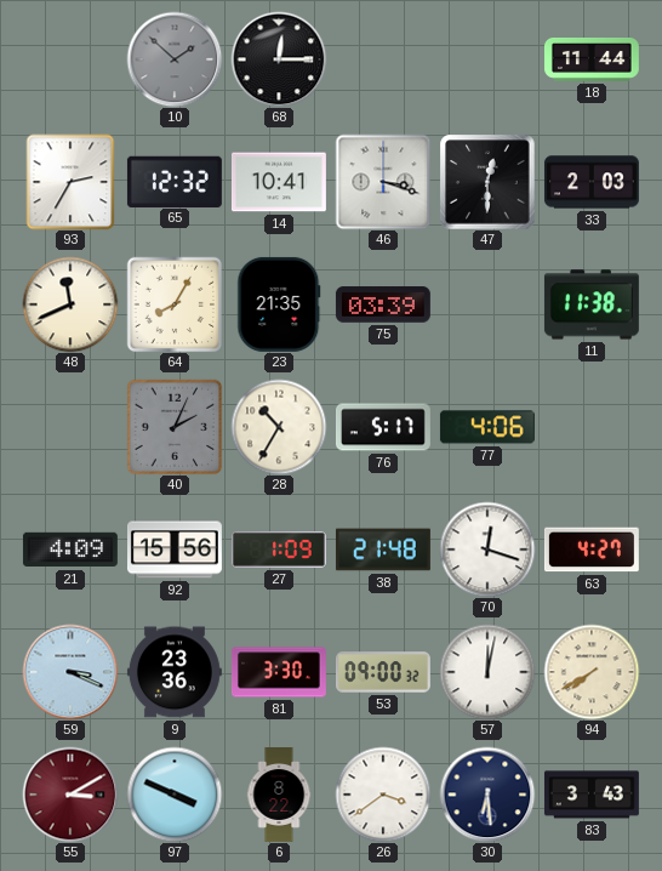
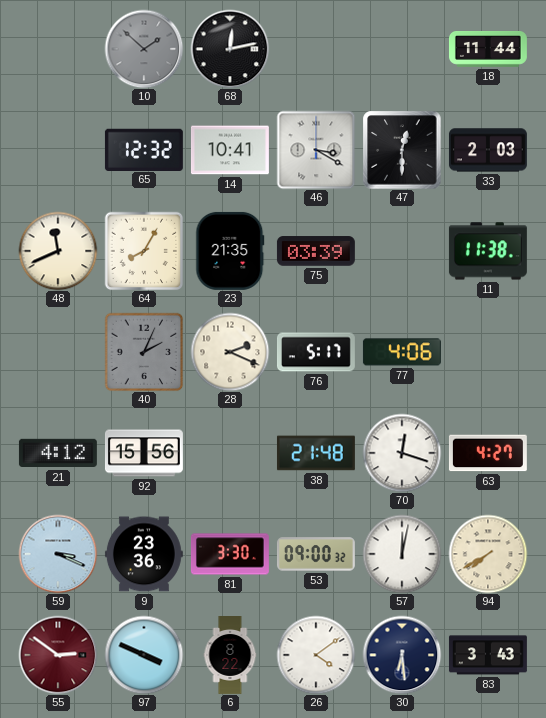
68: 12:15 -> 12:13 (230, 49)
93: 2:35 -> none (70, 182)
46: 3:18 -> 3:20 (316, 150)
28: 10:35 -> 2:19 (230, 352)
21: 4:09 -> 4:12 (58, 453)
27: 1:09 -> none (279, 550)
55: 3:10 -> 2:51 (58, 655)
26: 3:39 -> 4:09 (316, 655)
